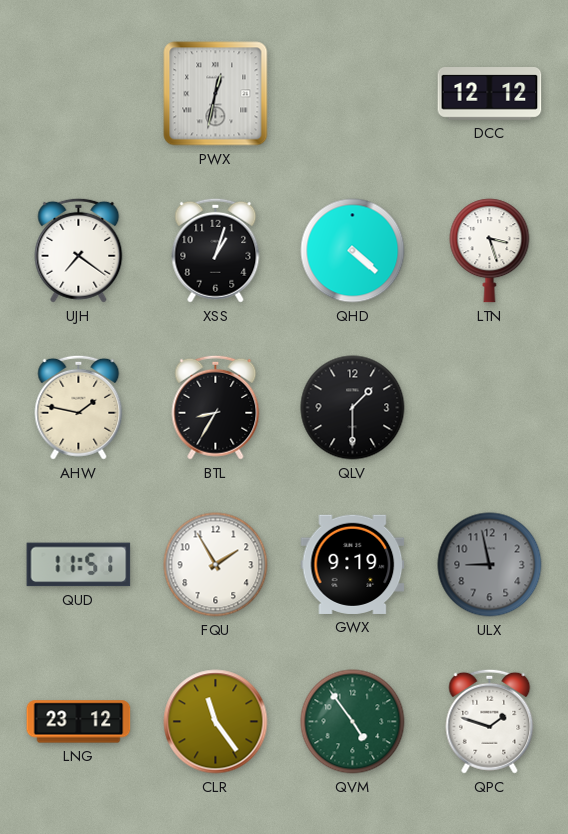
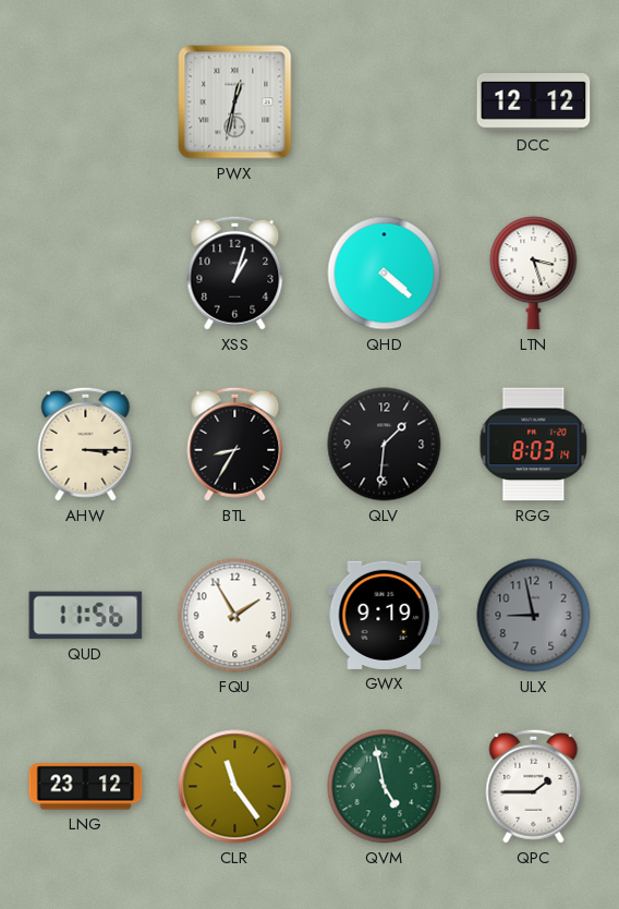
UJH: 7:21 -> none (79, 250)
AHW: 1:47 -> 3:15 (86, 444)
QLV: 1:30 -> 1:31 (385, 445)
RGG: none -> 8:03 (534, 445)
QUD: 11:51 -> 11:56 (86, 616)
QVM: 4:54 -> 4:58 (385, 787)
QPC: 1:48 -> 1:45 (534, 786)
